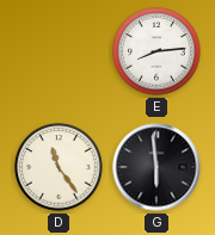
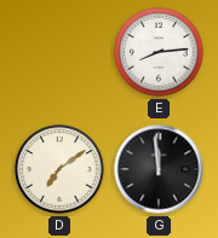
D: 11:24 -> 7:09 (59, 169)
G: 5:59 -> 11:59 (159, 169)
